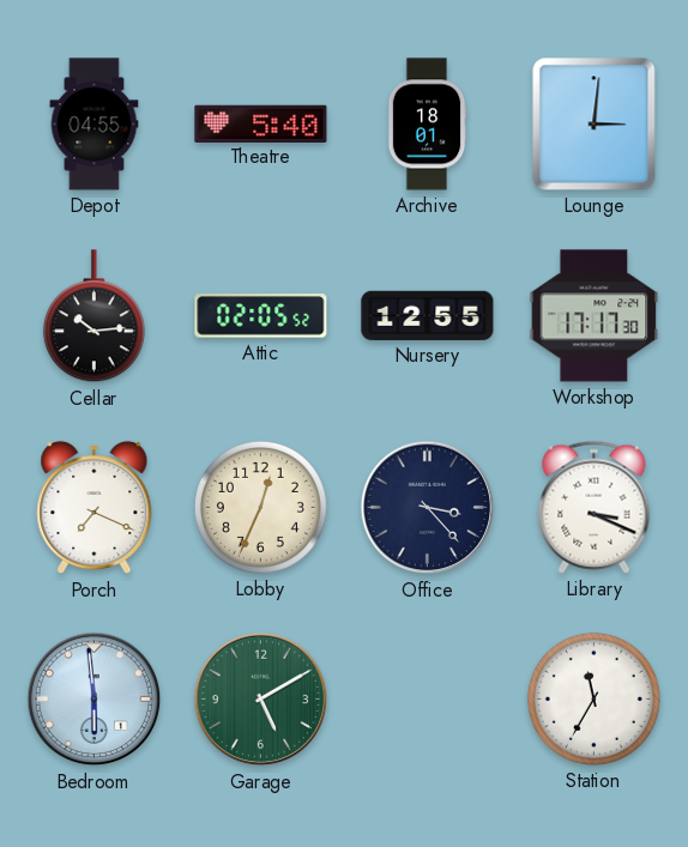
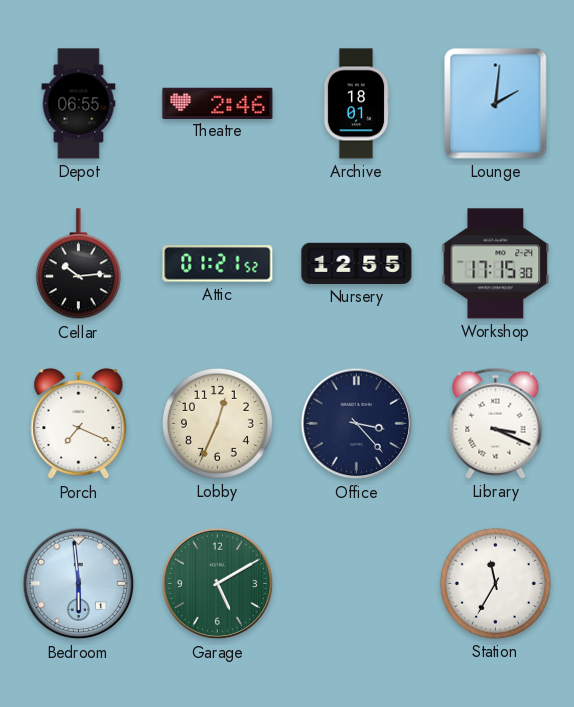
Depot: 04:55 -> 06:55 (79, 104)
Theatre: 5:40 -> 2:46 (218, 103)
Lounge: 3:01 -> 2:01 (496, 104)
Attic: 02:05 -> 01:21 (218, 264)
Workshop: 17:17 -> 17:15 (496, 264)
